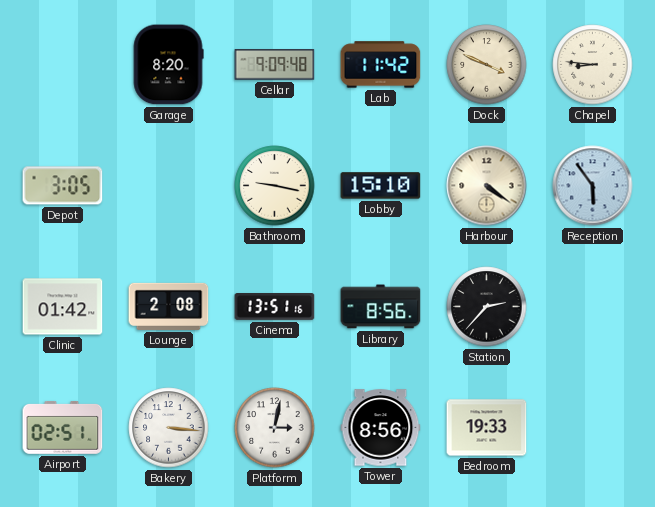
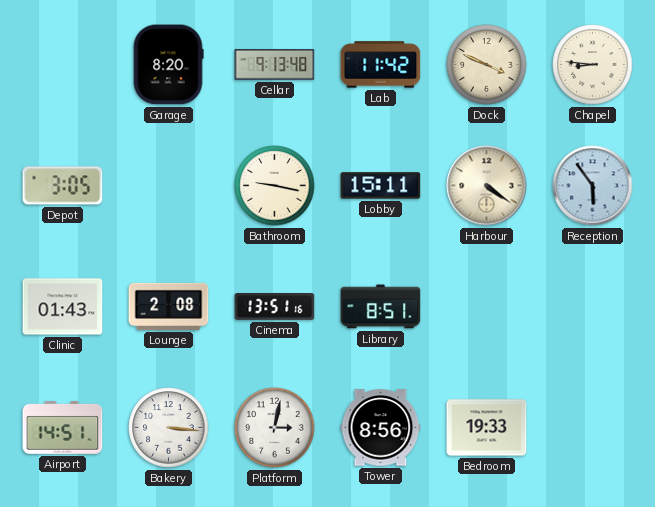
Cellar: 9:09 -> 9:13 (275, 65)
Lobby: 15:10 -> 15:11 (381, 186)
Clinic: 01:42 -> 01:43 (63, 307)
Library: 8:56 -> 8:51 (381, 307)
Station: 2:37 -> none (487, 307)
Airport: 02:51 -> 14:51 (63, 427)
